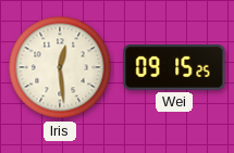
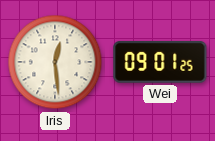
Wei: 09:15 -> 09:01 (160, 62)
